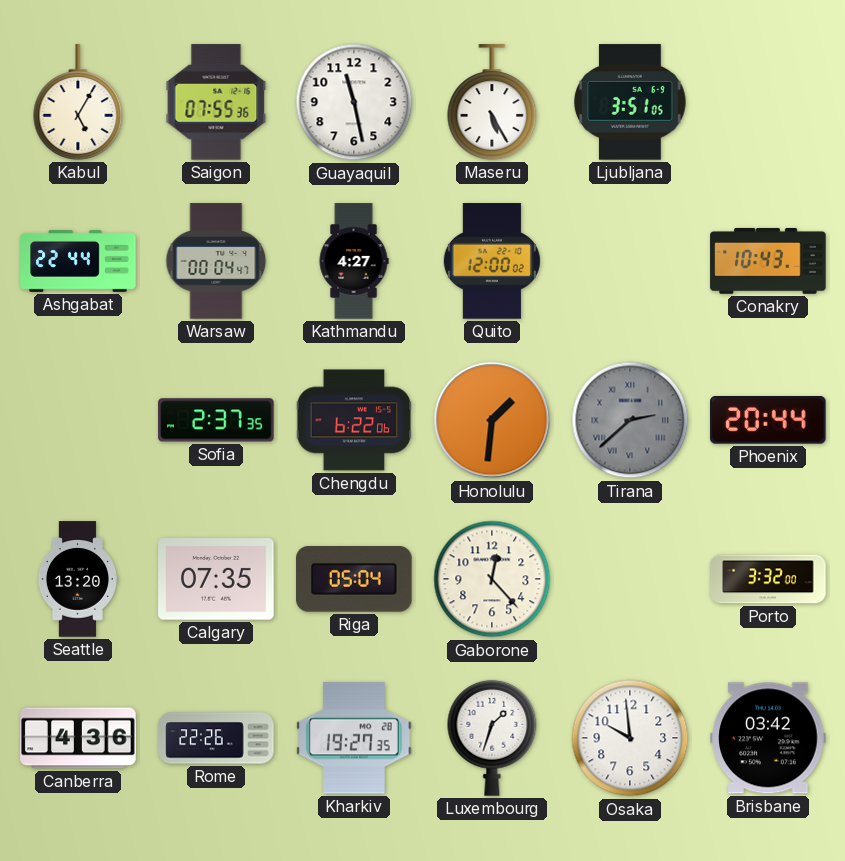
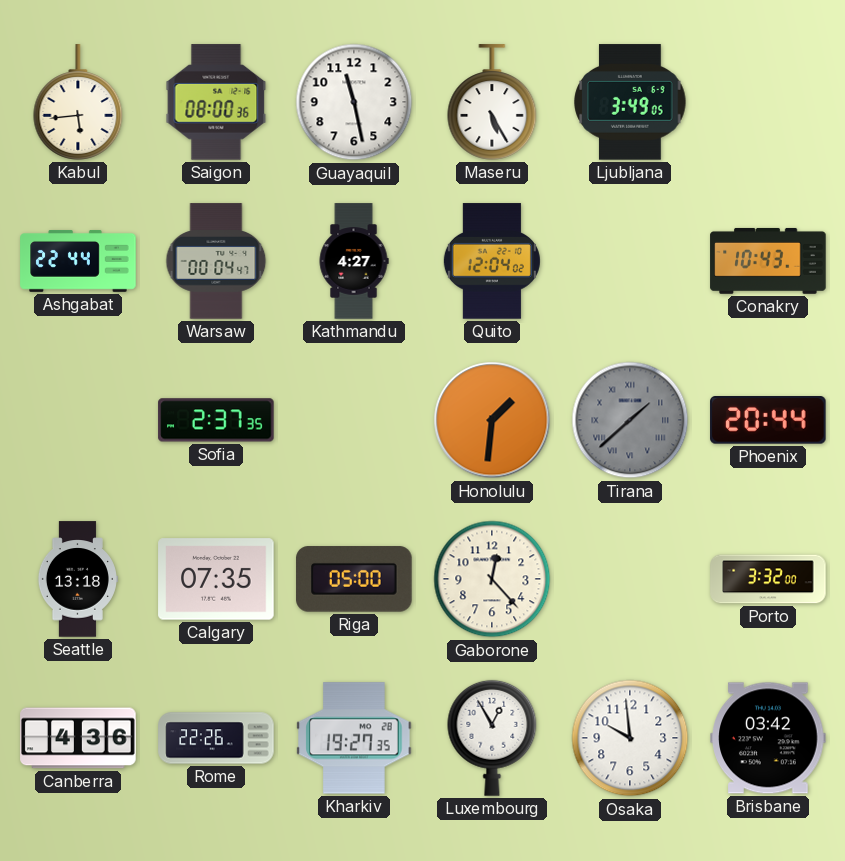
Kabul: 5:05 -> 5:44 (78, 102)
Saigon: 07:55 -> 08:00 (216, 102)
Ljubljana: 3:51 -> 3:49 (630, 102)
Quito: 12:00 -> 12:04 (492, 261)
Chengdu: 6:22 -> none (354, 420)
Tirana: 2:38 -> 1:38 (630, 420)
Seattle: 13:20 -> 13:18 (77, 579)
Riga: 05:04 -> 05:00 (354, 579)
Luxembourg: 1:33 -> 12:55 (492, 738)
